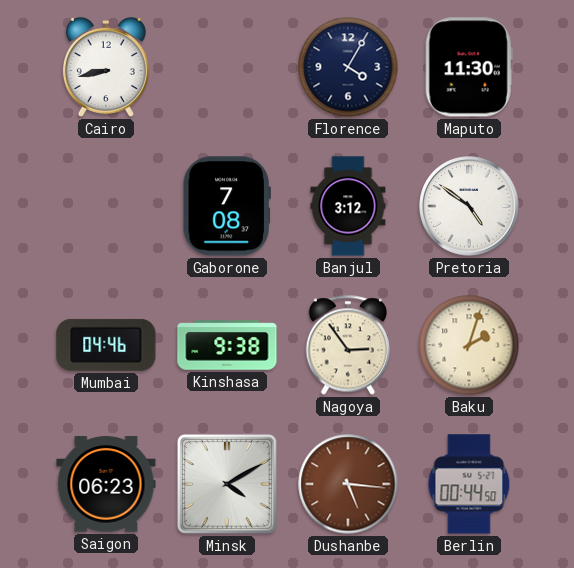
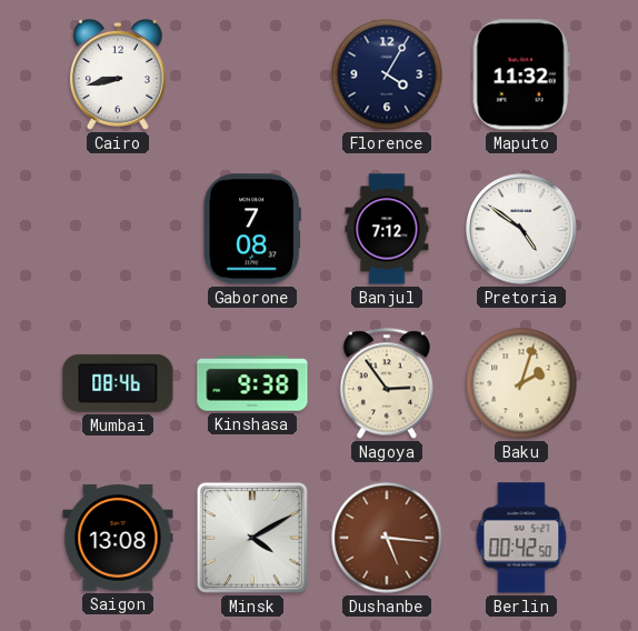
Maputo: 11:30 -> 11:32 (521, 74)
Banjul: 3:12 -> 7:12 (387, 229)
Mumbai: 04:46 -> 08:46 (118, 383)
Saigon: 06:23 -> 13:08 (118, 538)
Berlin: 00:44 -> 00:42 (521, 538)
